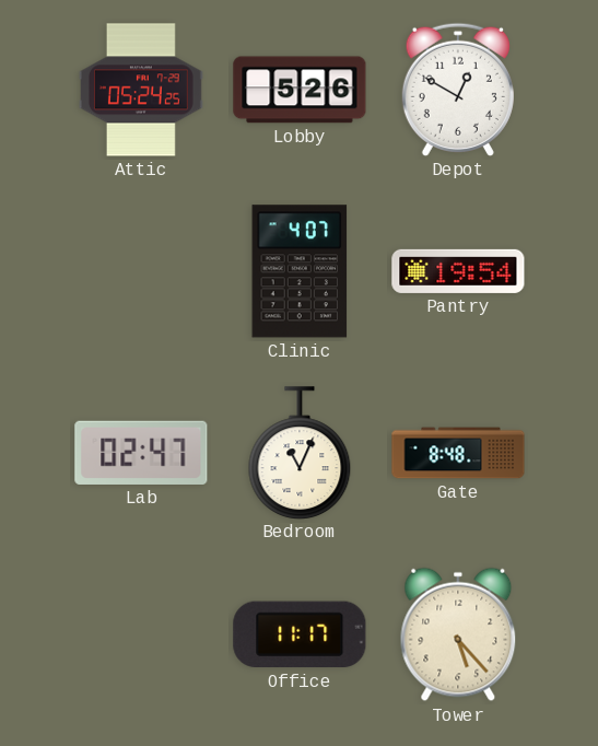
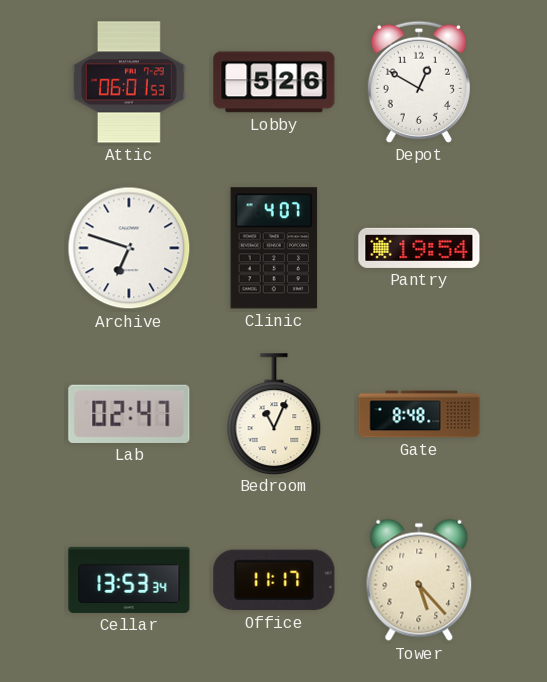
Attic: 05:24 -> 06:01 (129, 82)
Archive: none -> 6:48 (129, 248)
Cellar: none -> 13:53 (129, 580)
